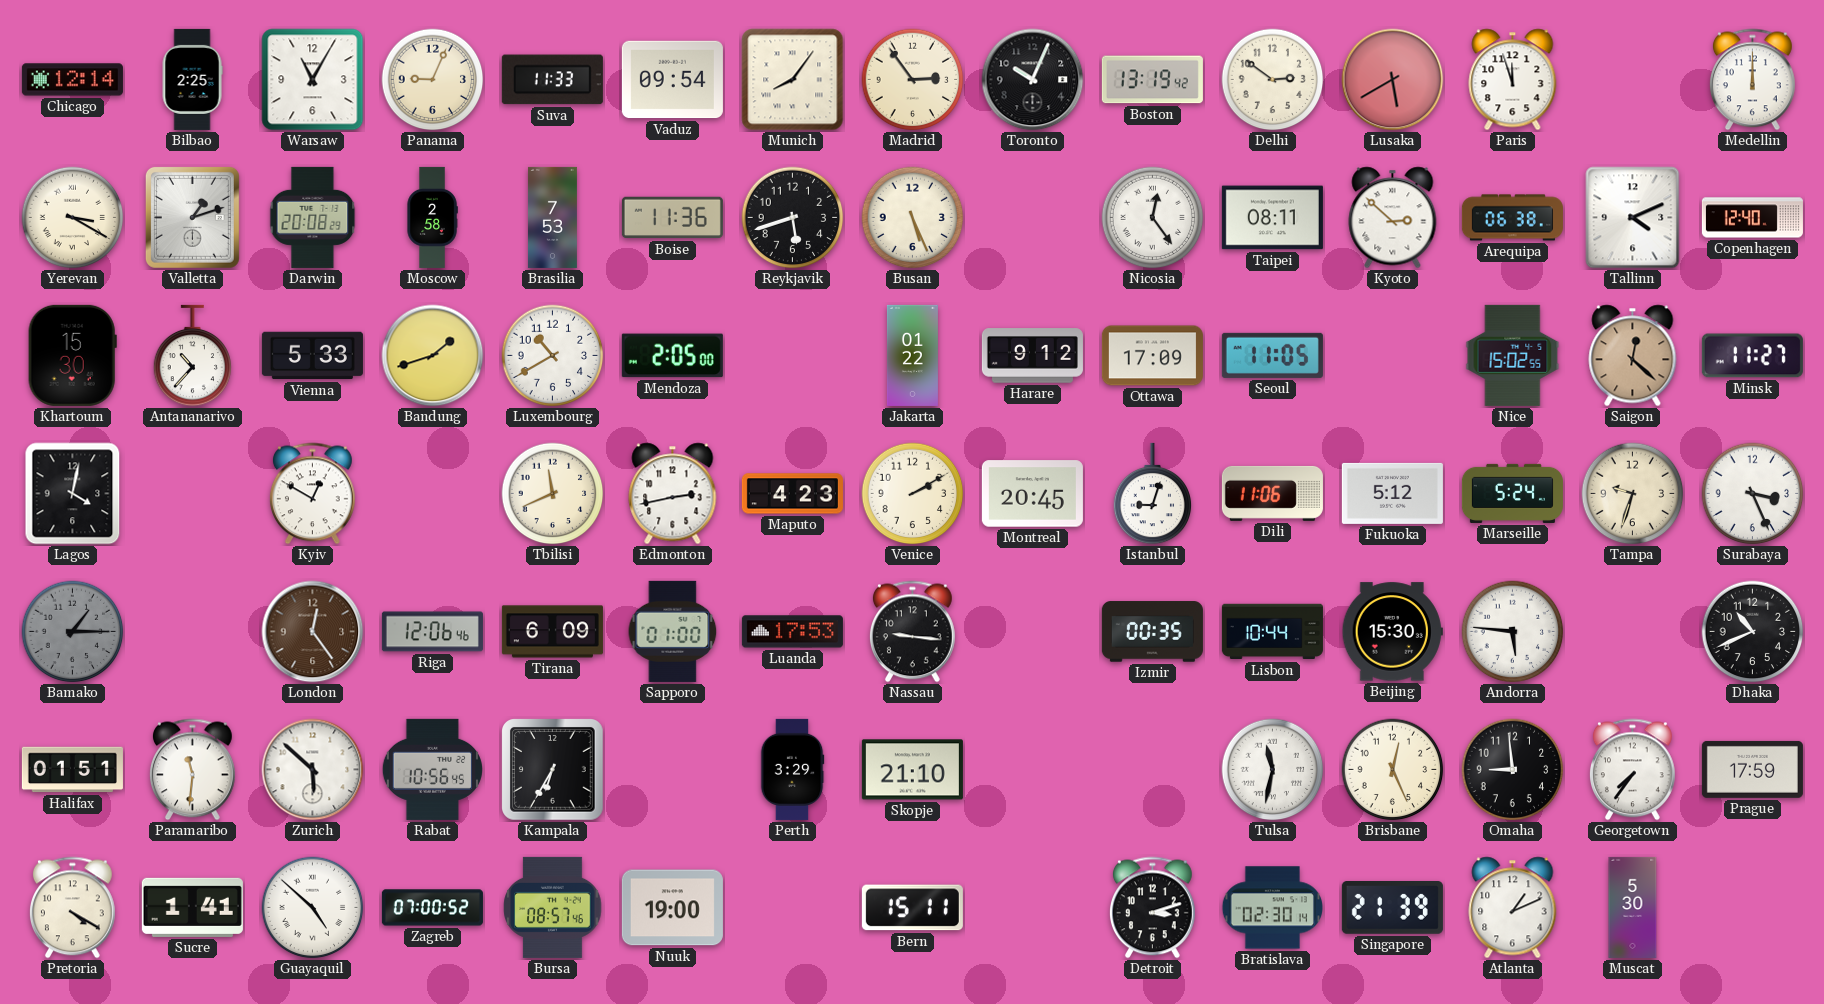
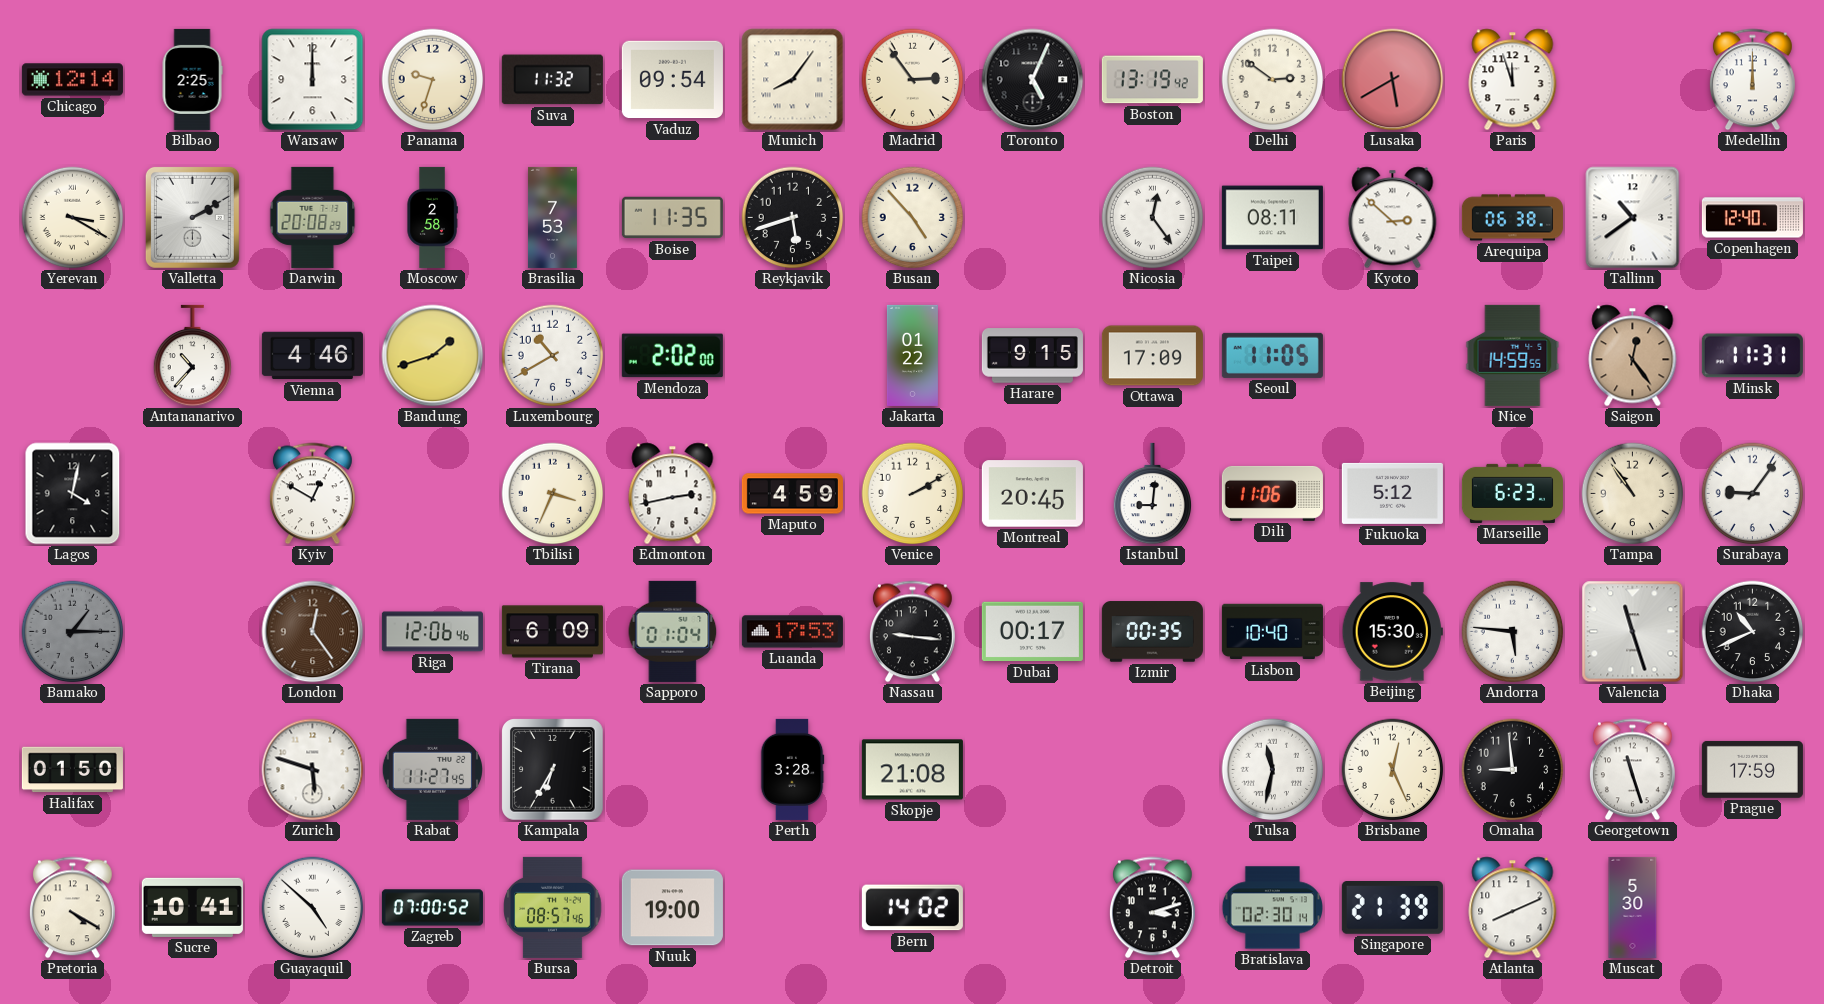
Warsaw: 11:05 -> 12:00 (313, 80)
Panama: 9:04 -> 9:33 (433, 80)
Suva: 11:33 -> 11:32 (552, 80)
Toronto: 10:04 -> 5:04 (1033, 80)
Valletta: 1:12 -> 2:10 (192, 217)
Boise: 11:36 -> 11:35 (672, 218)
Busan: 5:26 -> 4:53 (913, 218)
Tallinn: 4:11 -> 10:39 (1633, 218)
Khartoum: 15:30 -> none (72, 355)
Vienna: 5:33 -> 4:46 (312, 356)
Mendoza: 2:05 -> 2:02 (672, 356)
Harare: 9:12 -> 9:15 (1032, 356)
Nice: 15:02 -> 14:59 (1513, 355)
Saigon: 12:22 -> 12:24 (1633, 356)
Minsk: 11:27 -> 11:31 (1752, 356)
Tbilisi: 11:41 -> 3:34 (553, 494)
Maputo: 4:23 -> 4:59 (792, 494)
Istanbul: 9:03 -> 9:01 (1153, 494)
Marseille: 5:24 -> 6:23 (1512, 493)
Tampa: 9:33 -> 10:54 (1633, 494)
Surabaya: 3:26 -> 9:06 (1753, 494)
Sapporo: 01:00 -> 01:04 (673, 631)
Dubai: none -> 00:17 (1032, 632)
Lisbon: 10:44 -> 10:40 (1272, 632)
Valencia: none -> 11:27 (1633, 632)
Halifax: 01:51 -> 01:50 (72, 770)
Paramaribo: 11:31 -> none (192, 770)
Zurich: 5:52 -> 5:48 (313, 770)
Rabat: 10:56 -> 11:27 (432, 769)
Perth: 3:29 -> 3:28 (792, 769)
Skopje: 21:10 -> 21:08 (912, 770)
Georgetown: 7:36 -> 11:27 (1632, 770)
Sucre: 1:41 -> 10:41 (192, 907)
Bern: 15:11 -> 14:02 (912, 908)
Atlanta: 1:11 -> 8:11 (1513, 908)
